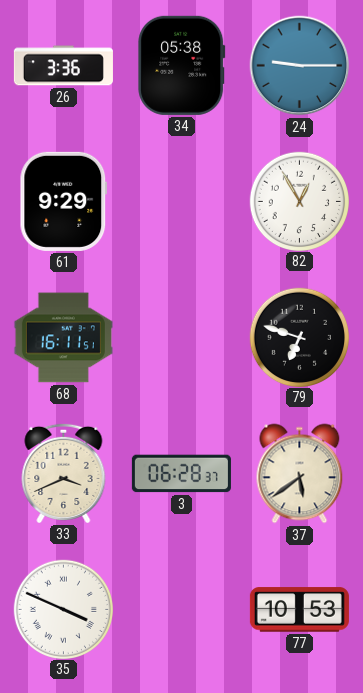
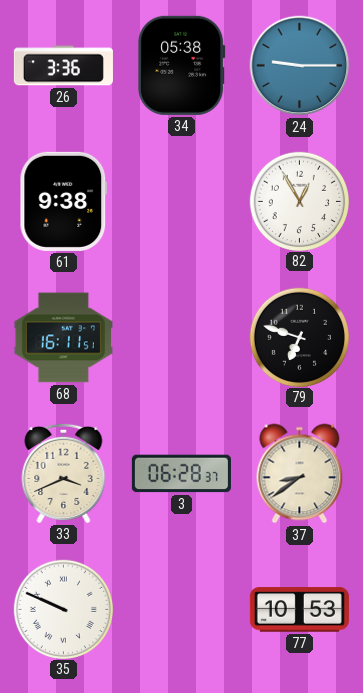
61: 9:29 -> 9:38 (64, 201)
37: 5:39 -> 8:39 (300, 474)
35: 3:49 -> 9:49 (63, 609)
